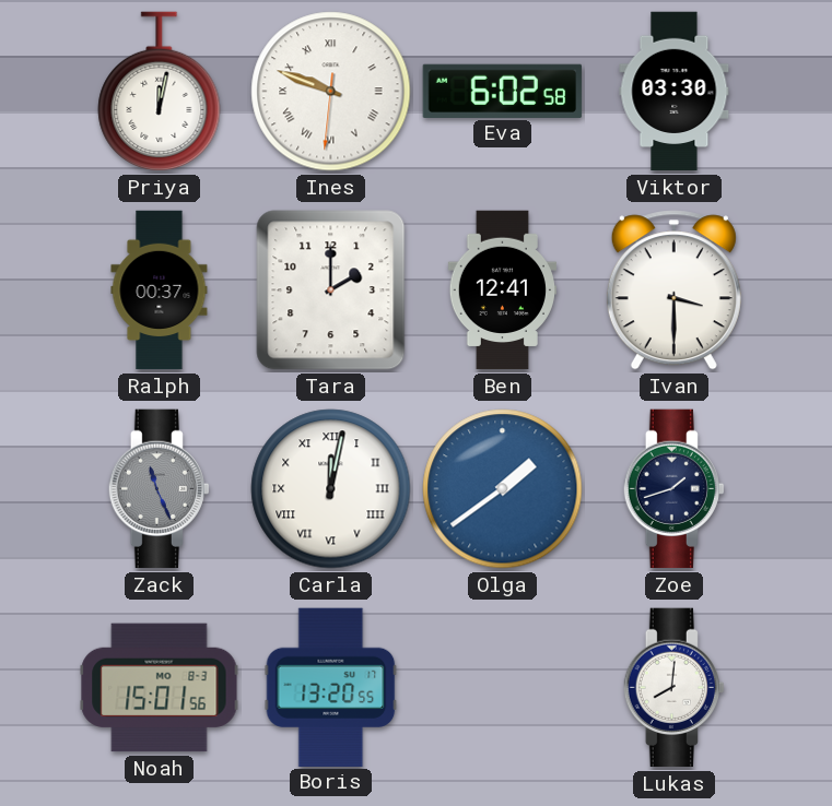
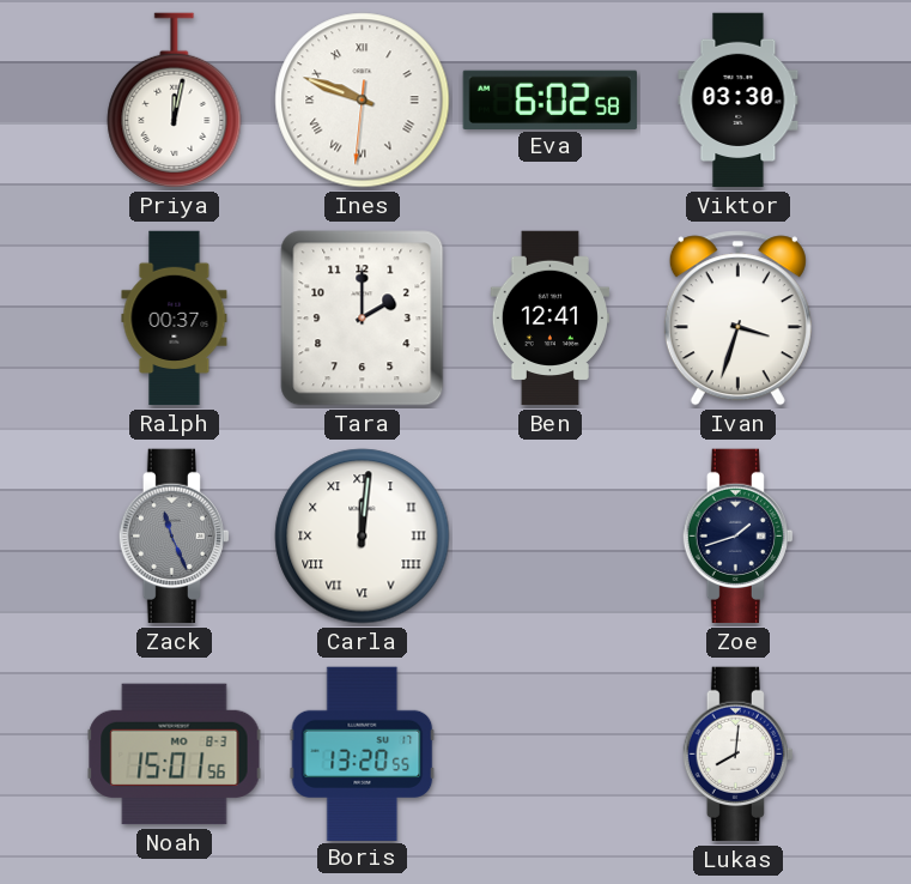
Ivan: 3:30 -> 3:33 (737, 319)
Carla: 12:02 -> 12:01 (363, 537)
Olga: 1:39 -> none (503, 489)
